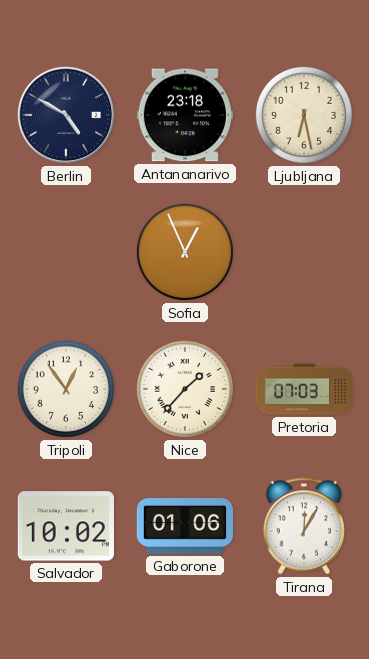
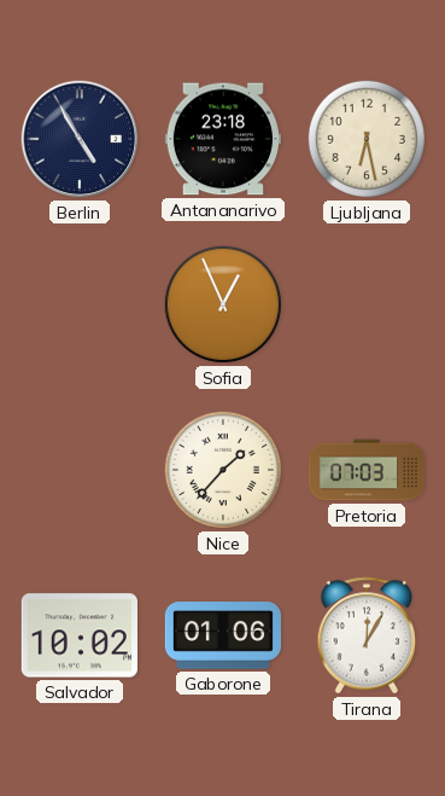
Berlin: 4:50 -> 4:55 (80, 139)
Tripoli: 12:54 -> none (66, 389)
